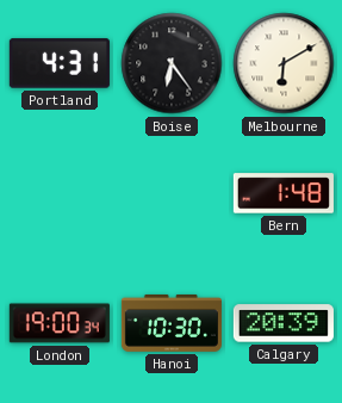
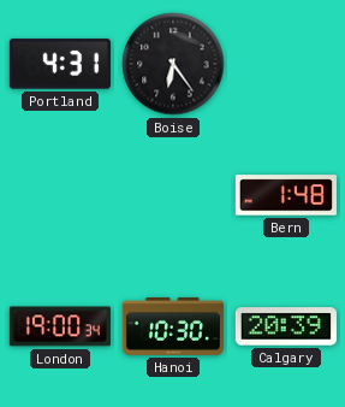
Melbourne: 6:10 -> none (284, 63)
